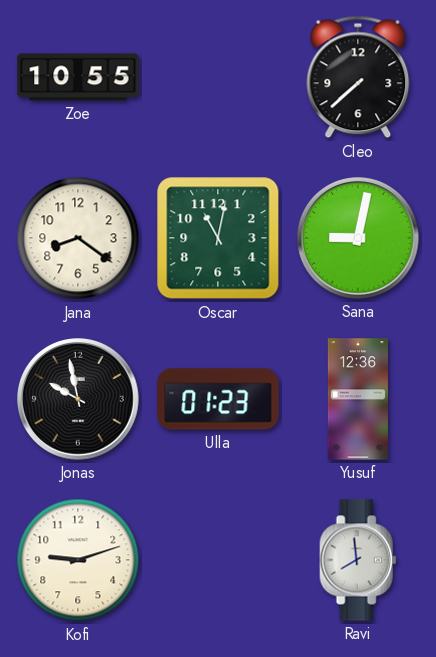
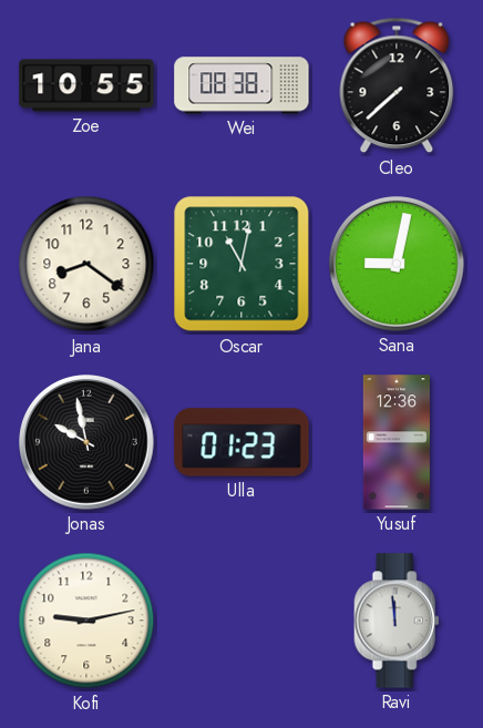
Wei: none -> 08:38 (242, 85)
Kofi: 9:12 -> 9:13 (86, 621)
Ravi: 7:59 -> 11:59 (397, 621)
